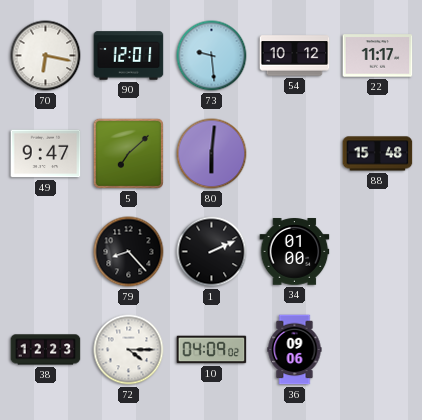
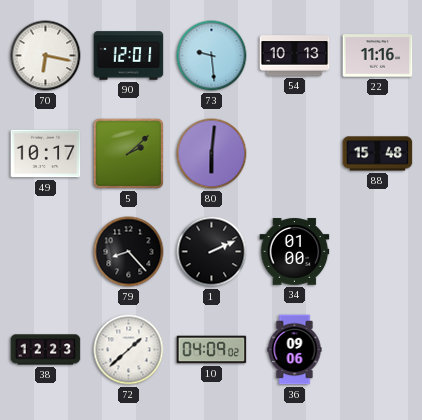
54: 10:12 -> 10:13 (295, 56)
22: 11:17 -> 11:16 (378, 56)
49: 9:47 -> 10:17 (46, 154)
5: 7:08 -> 2:08 (128, 153)
72: 4:15 -> 1:38 (129, 350)
